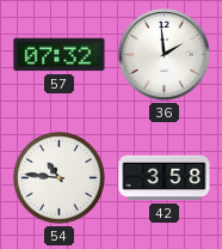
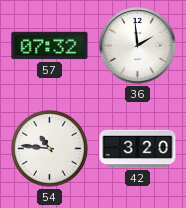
42: 3:58 -> 3:20 (138, 149)
